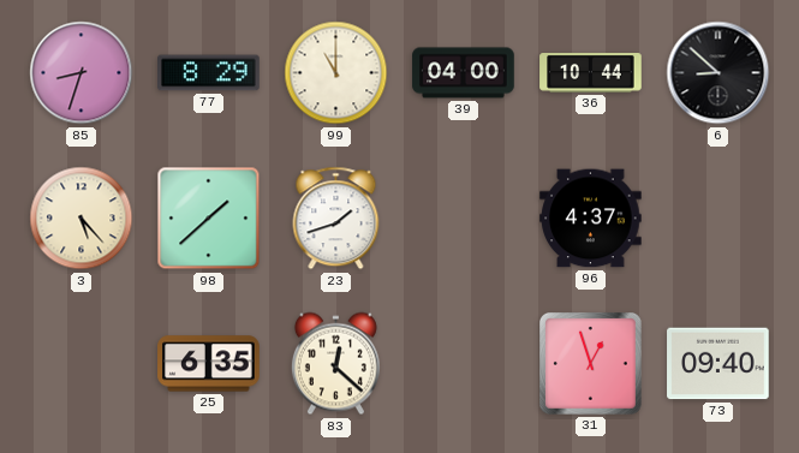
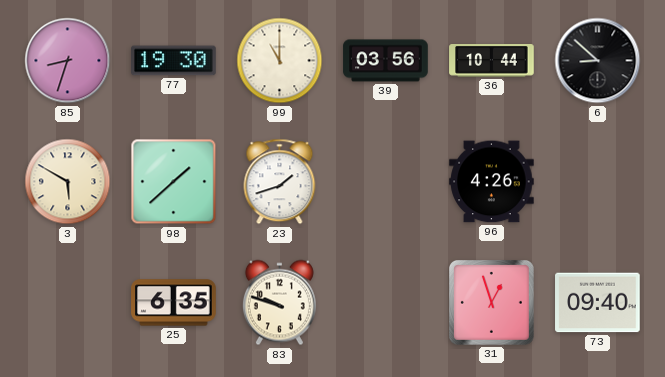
77: 8:29 -> 19:30 (174, 61)
39: 04:00 -> 03:56 (386, 61)
3: 5:23 -> 5:50 (68, 182)
96: 4:37 -> 4:26 (492, 182)
83: 12:22 -> 9:48 (279, 303)
